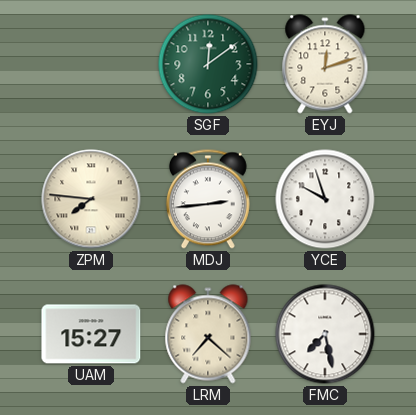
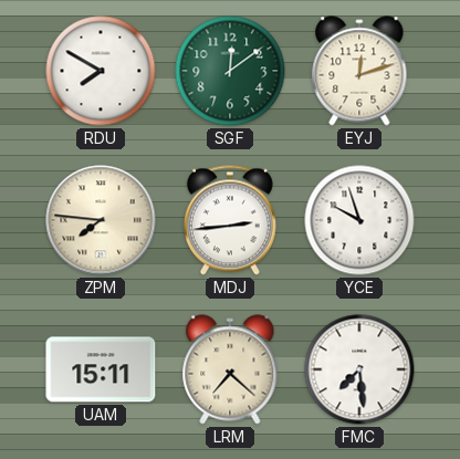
RDU: none -> 7:50 (101, 71)
UAM: 15:27 -> 15:11 (101, 369)
FMC: 7:28 -> 7:29 (359, 369)
